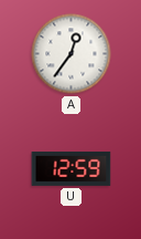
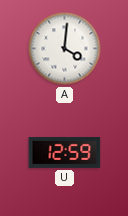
A: 12:36 -> 4:01 (65, 49)
